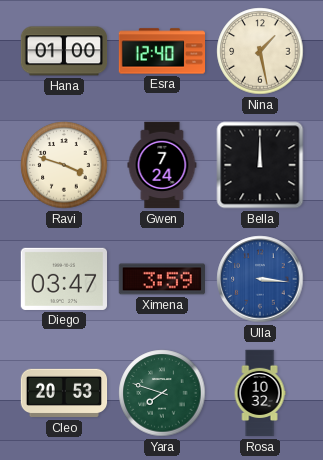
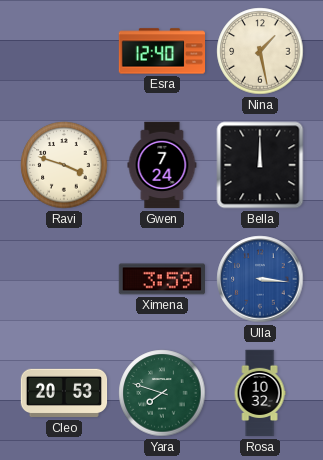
Hana: 01:00 -> none (64, 51)
Diego: 03:47 -> none (63, 279)
